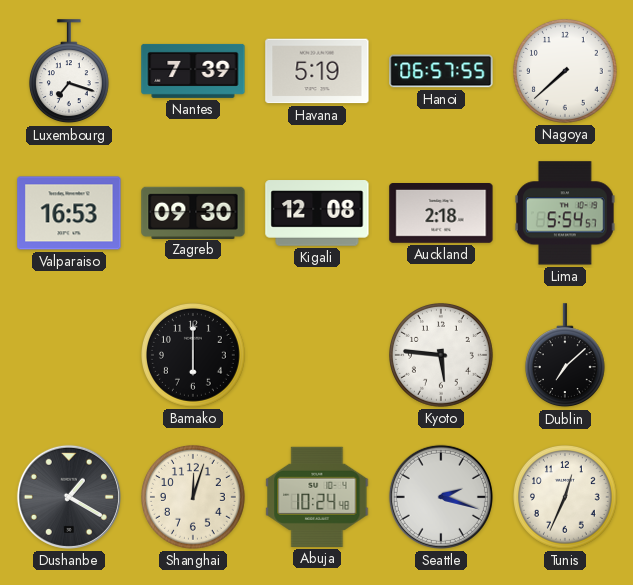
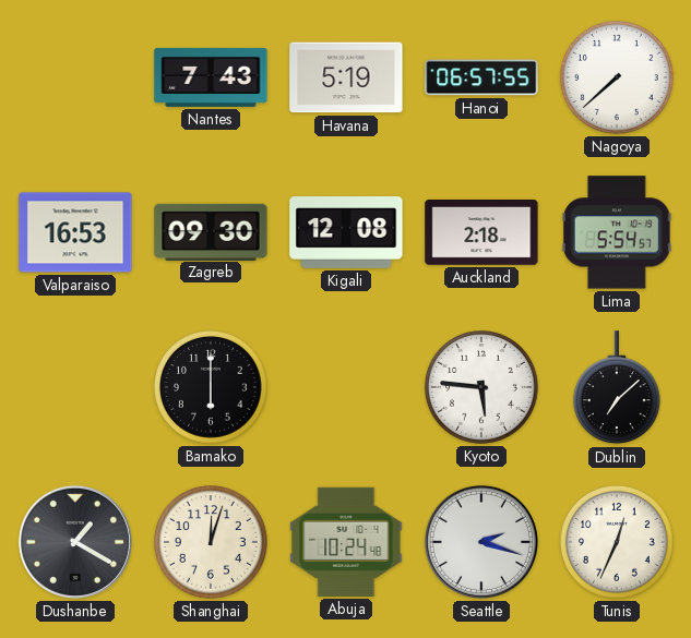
Luxembourg: 7:18 -> none (69, 72)
Nantes: 7:39 -> 7:43 (211, 77)
